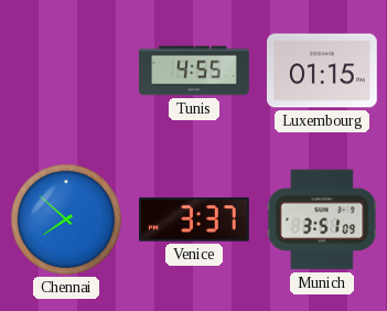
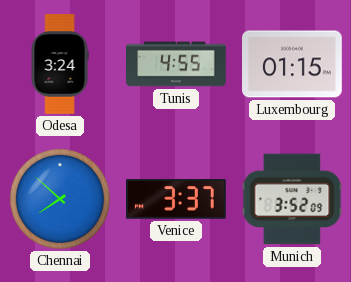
Odesa: none -> 3:24 (60, 64)
Munich: 3:51 -> 3:52 (292, 199)
